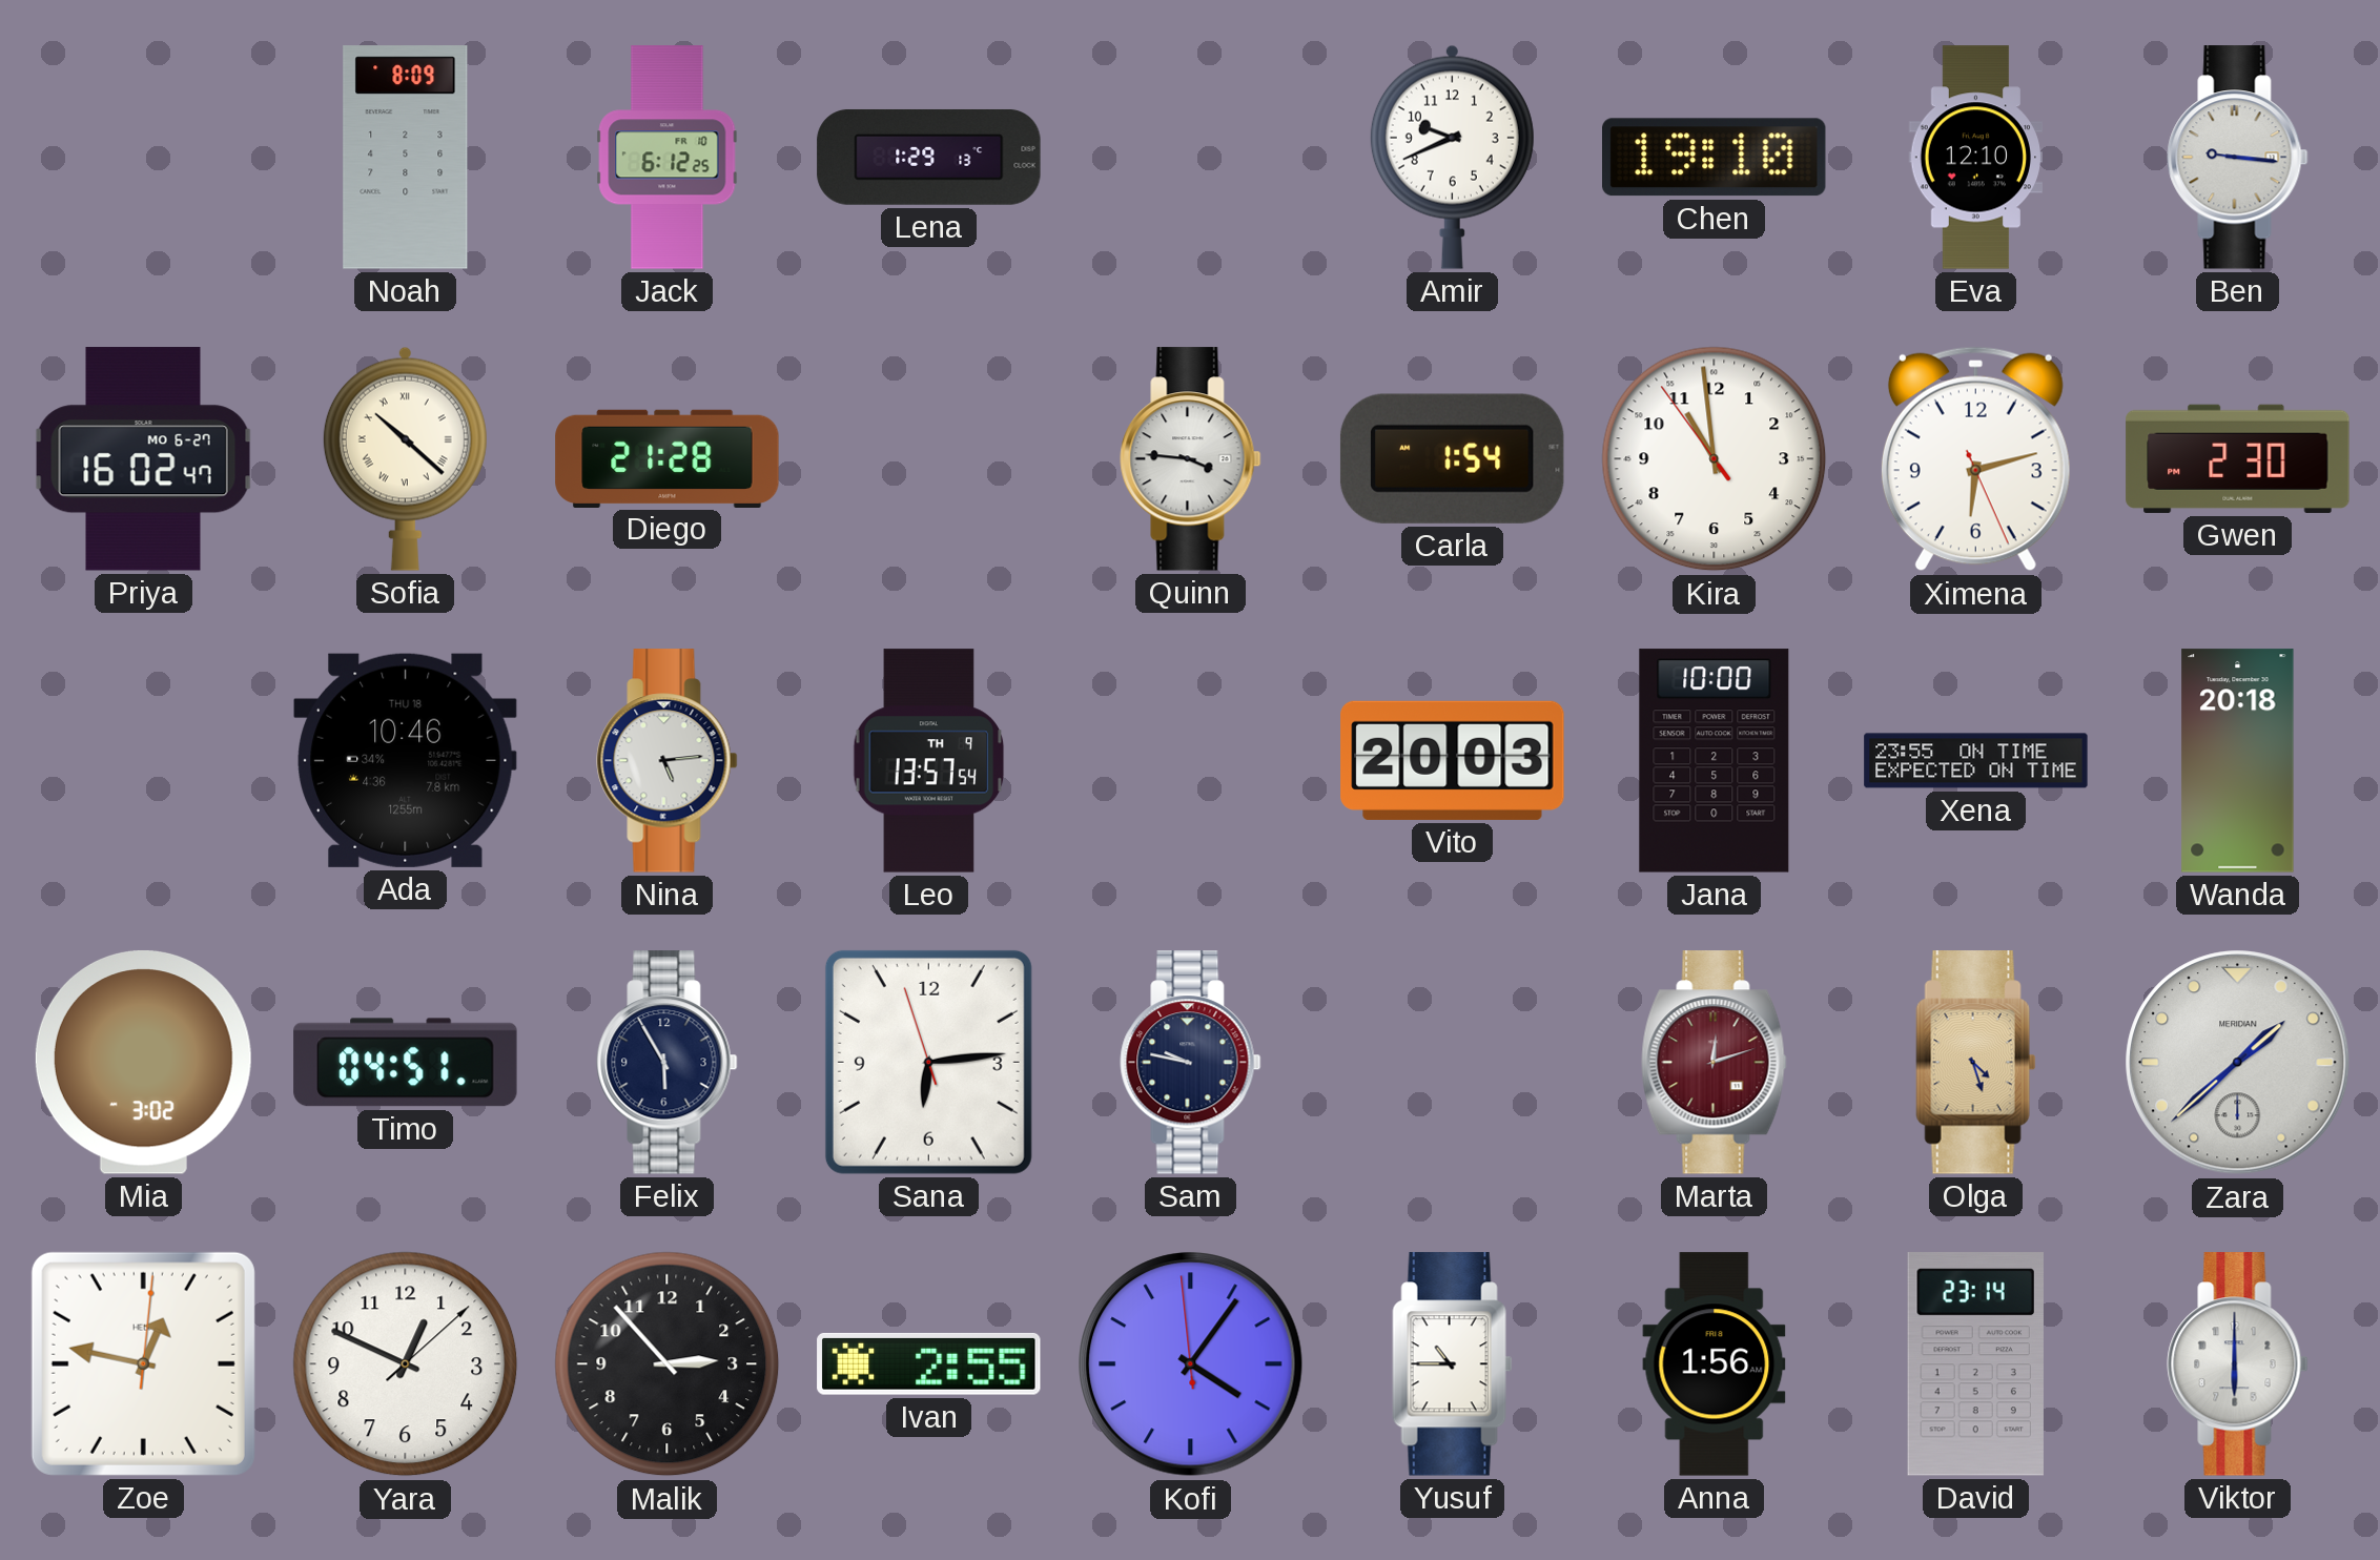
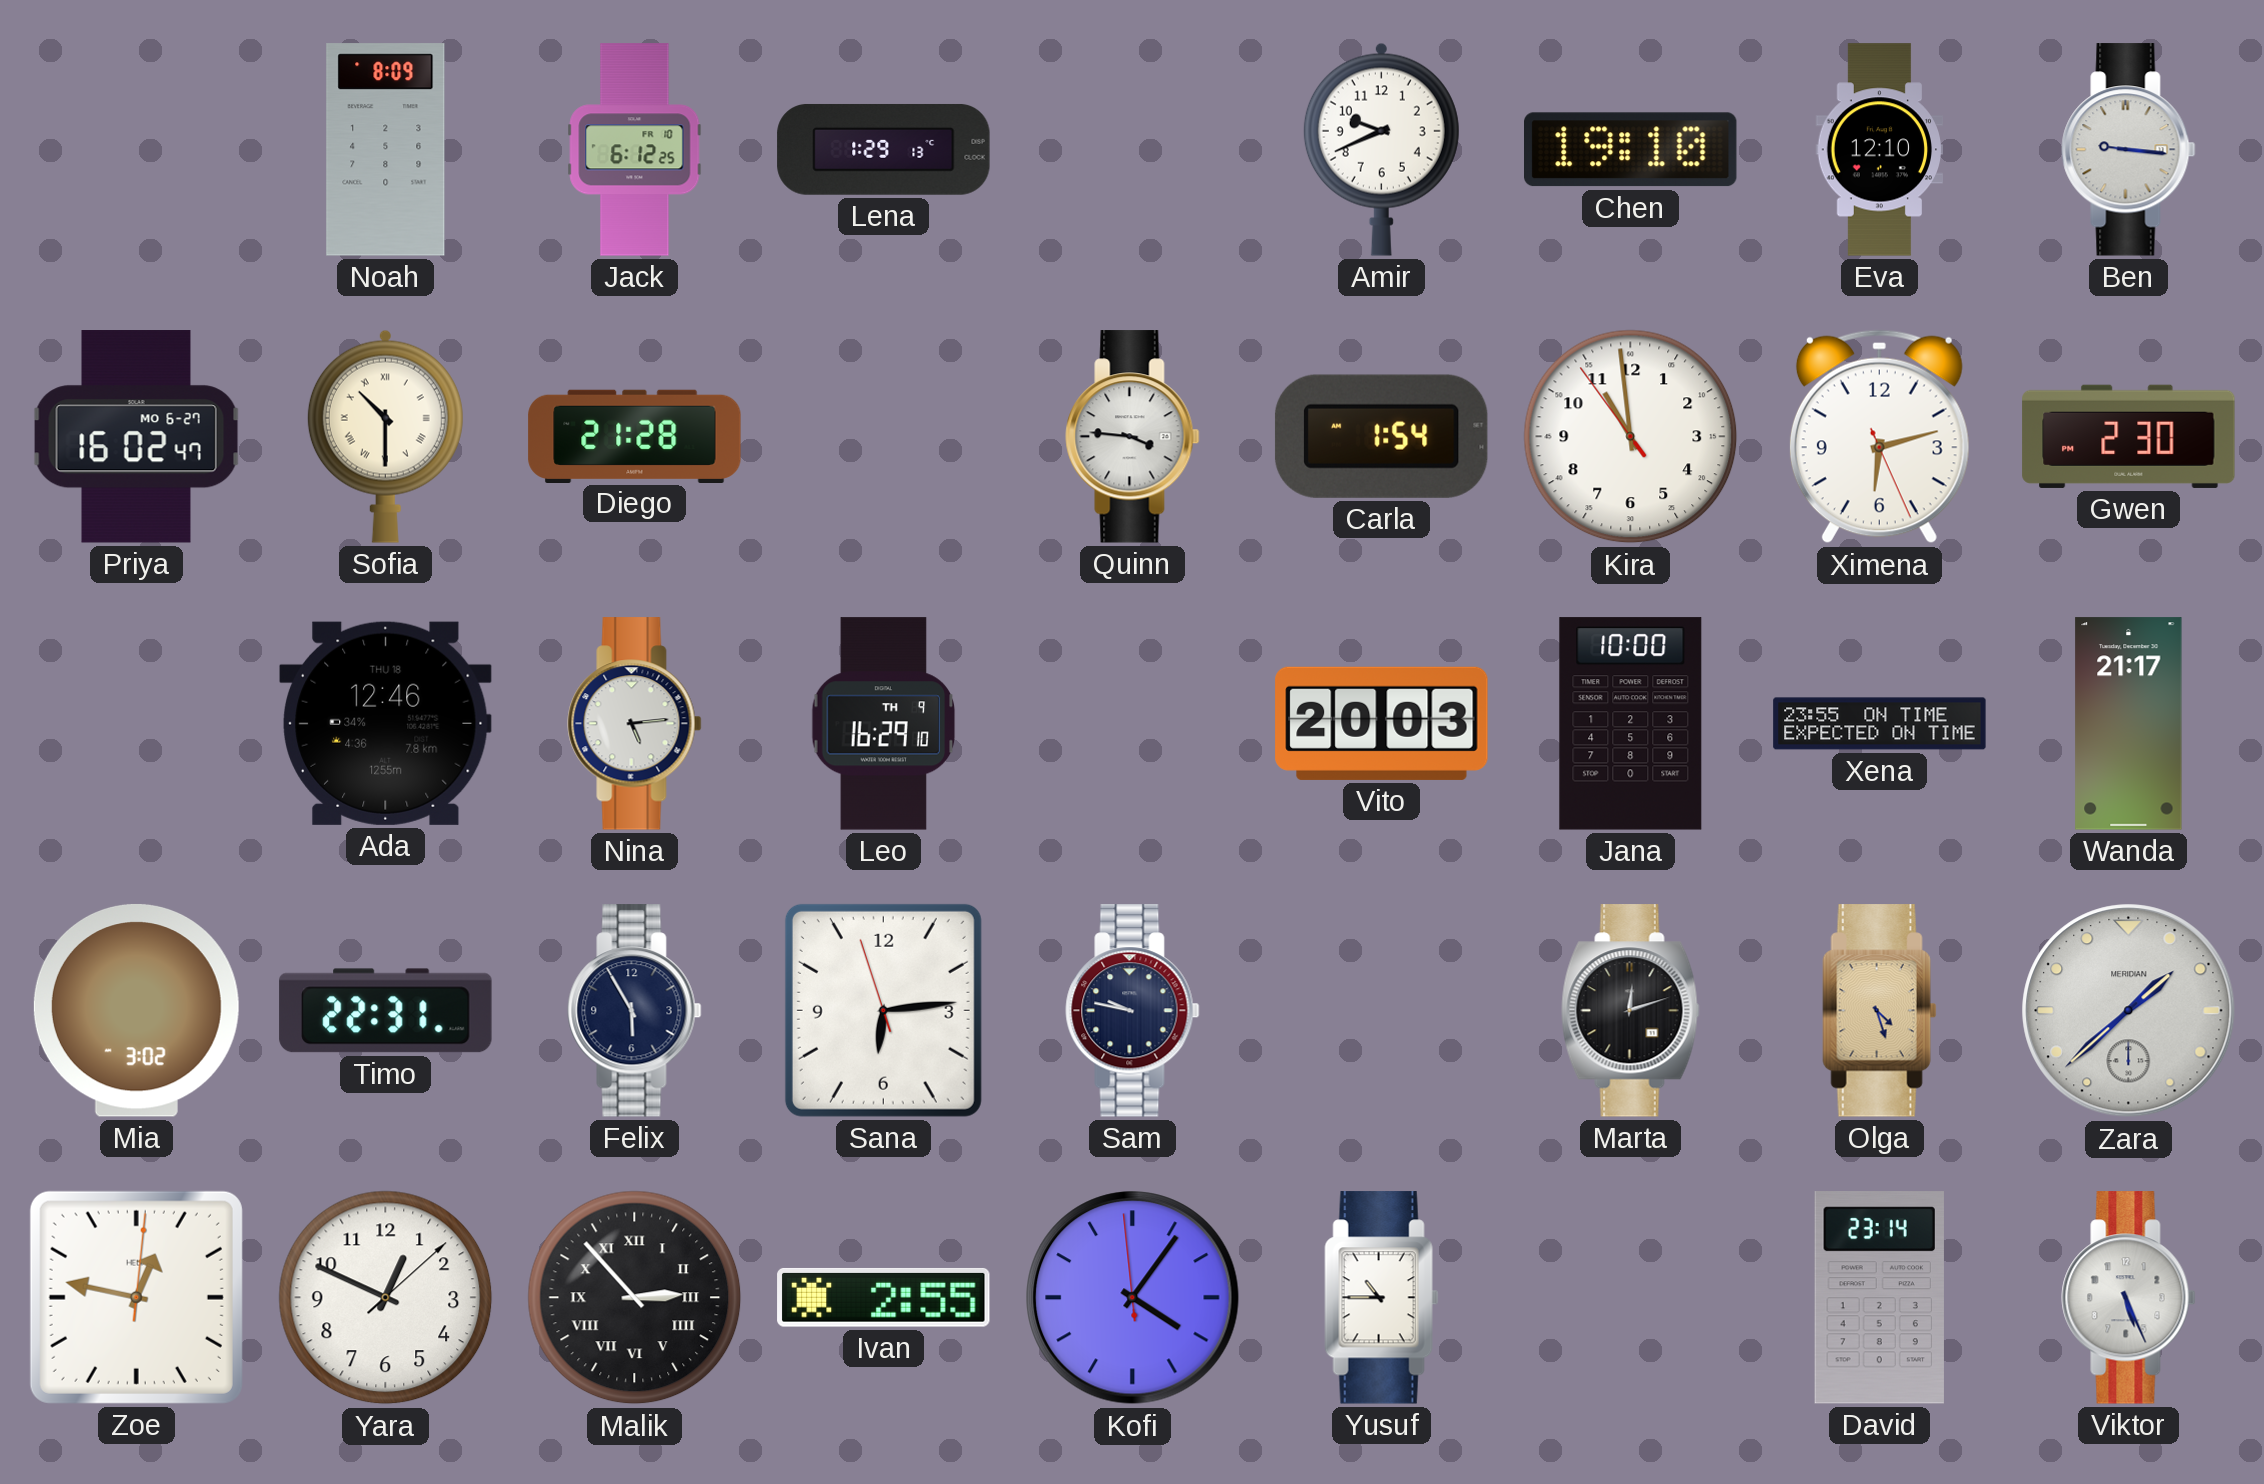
Sofia: 10:22 -> 10:30 (385, 436)
Ada: 10:46 -> 12:46 (386, 723)
Leo: 13:57 -> 16:29 (884, 724)
Wanda: 20:18 -> 21:17 (2129, 724)
Timo: 04:51 -> 22:31 (386, 1011)
Marta dial: burgundy -> black (1631, 1011)
Malik numerals: Arabic -> Roman (635, 1298)
Anna: 1:56 -> none (1715, 1364)
Viktor: 6:00 -> 5:26 (2129, 1298)
